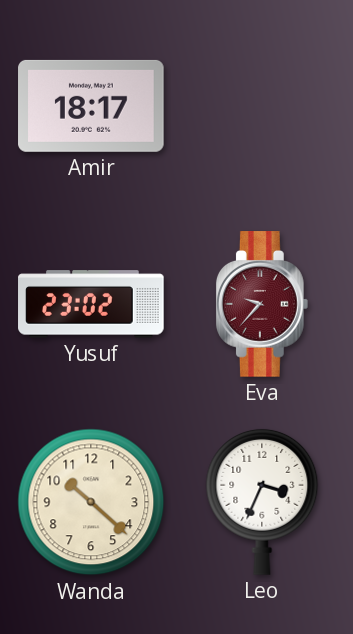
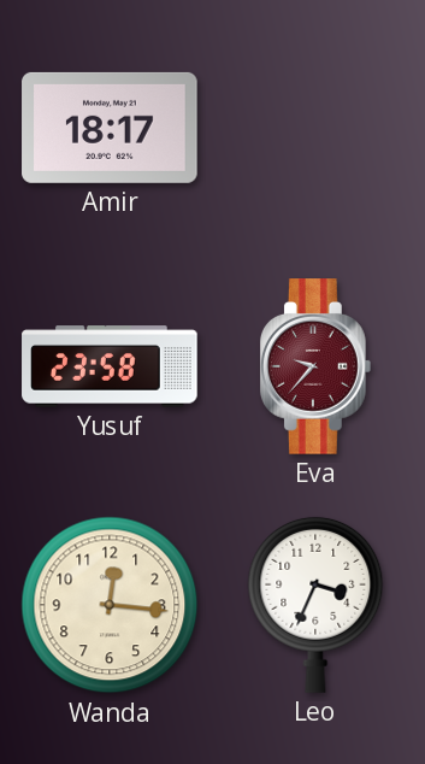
Yusuf: 23:02 -> 23:58 (110, 366)
Wanda: 10:22 -> 12:16 (110, 605)
